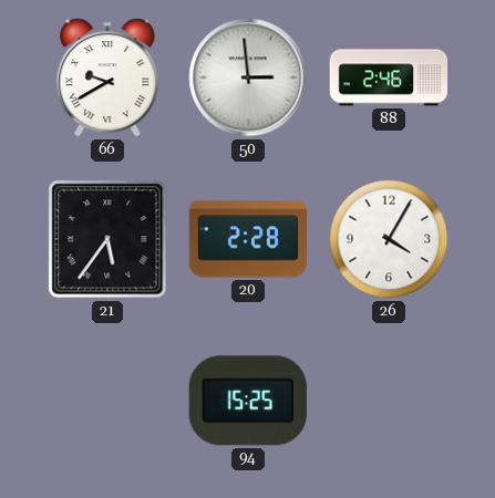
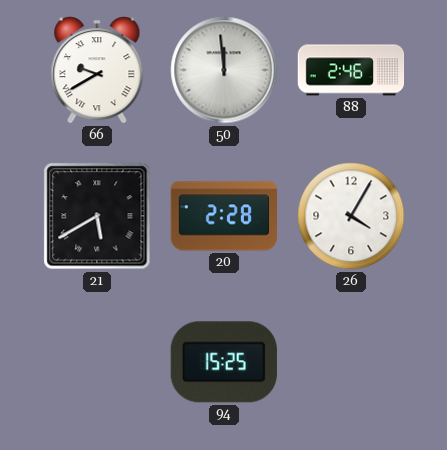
50: 2:59 -> 11:59 (224, 70)
21: 5:36 -> 5:40 (97, 216)
